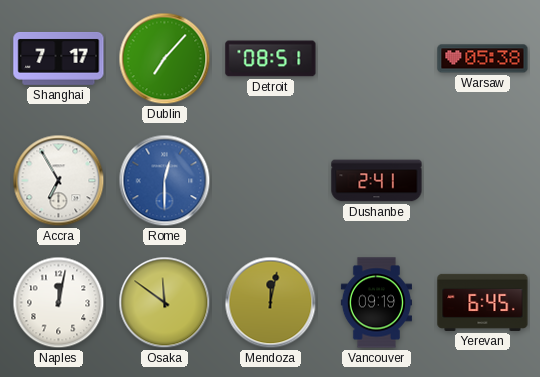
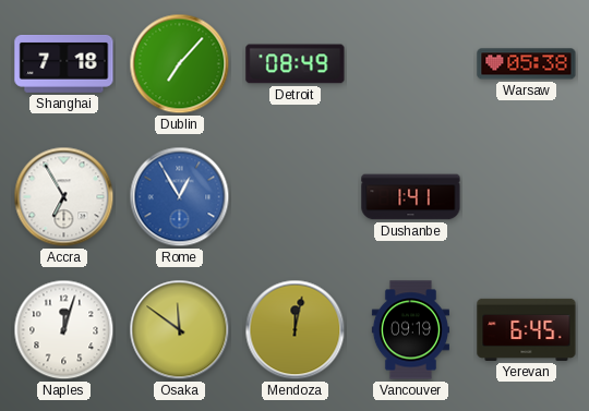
Shanghai: 7:17 -> 7:18 (64, 63)
Detroit: 08:51 -> 08:49 (296, 64)
Rome: 12:30 -> 12:55 (180, 197)
Dushanbe: 2:41 -> 1:41 (411, 197)
Naples: 12:02 -> 12:03 (64, 330)
